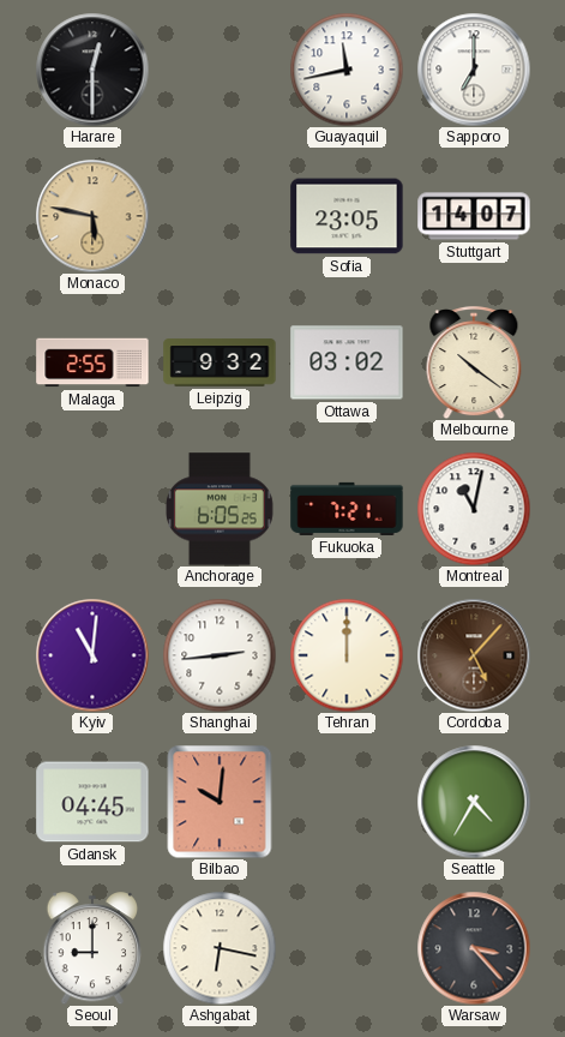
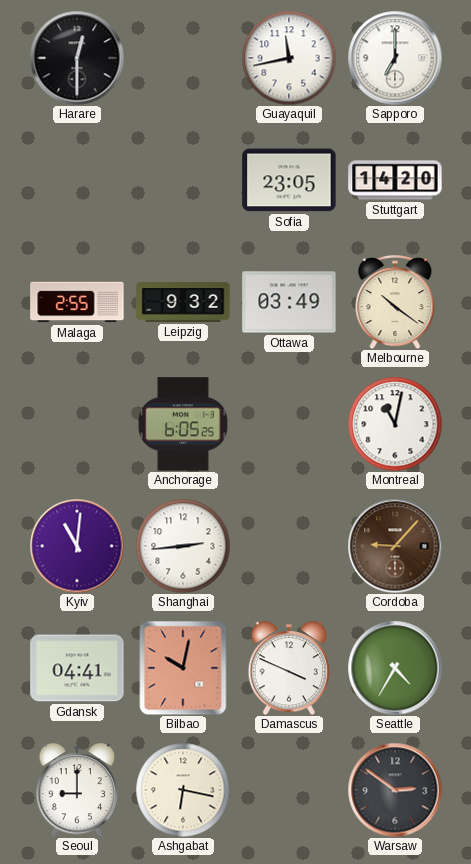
Monaco: 5:47 -> none (92, 216)
Stuttgart: 14:07 -> 14:20 (395, 180)
Ottawa: 03:02 -> 03:49 (289, 302)
Fukuoka: 7:21 -> none (347, 509)
Tehran: 12:00 -> none (347, 655)
Cordoba: 5:07 -> 9:07 (395, 546)
Gdansk: 04:45 -> 04:41 (77, 668)
Bilbao: 10:01 -> 10:02 (183, 668)
Damascus: none -> 3:49 (289, 668)
Warsaw: 3:23 -> 2:51 (395, 790)
